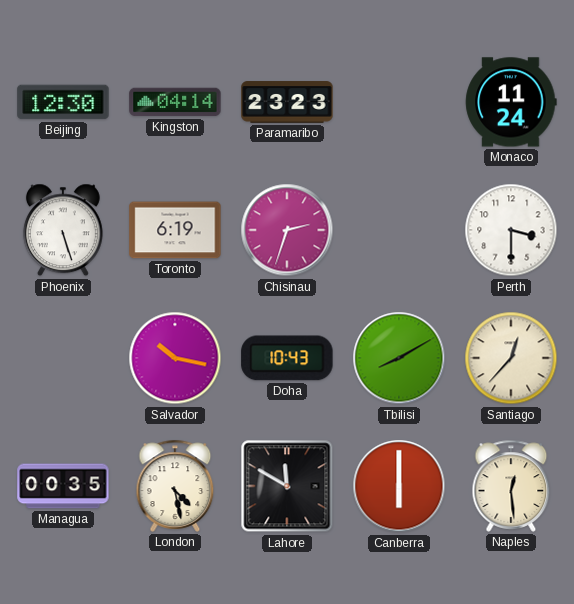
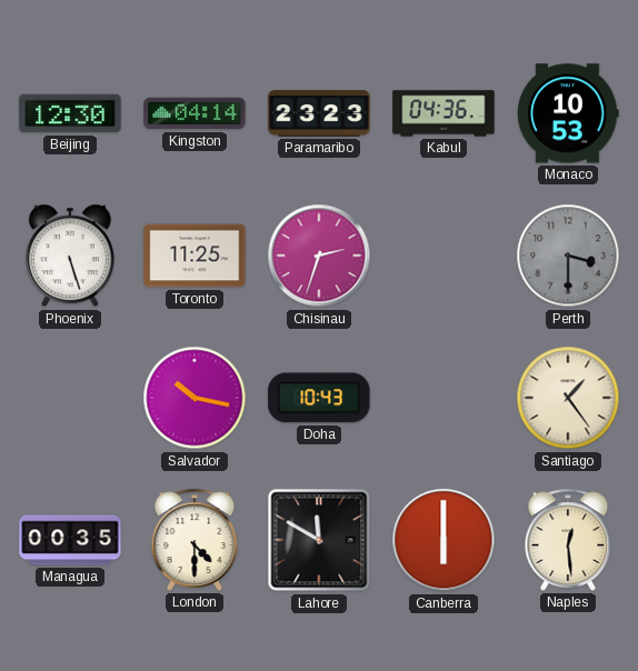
Kabul: none -> 04:36 (443, 113)
Monaco: 11:24 -> 10:53 (568, 113)
Toronto: 6:19 -> 11:25 (195, 256)
Perth dial: white -> grey (568, 256)
Tbilisi: 8:10 -> none (399, 358)
Santiago: 12:37 -> 1:24 (568, 398)
London: 4:28 -> 4:30 (195, 540)
